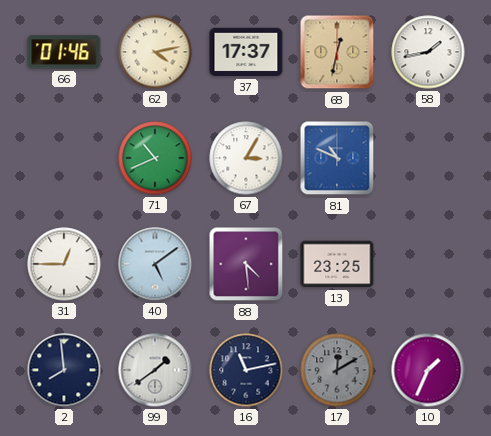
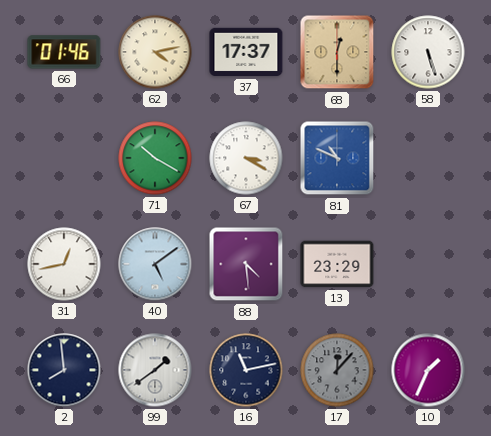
68: 12:32 -> 12:30 (337, 52)
58: 1:43 -> 5:27 (428, 52)
71: 10:41 -> 10:20 (155, 158)
67: 3:05 -> 3:20 (246, 158)
31: 12:45 -> 12:43 (64, 264)
13: 23:25 -> 23:29 (337, 264)
17: 12:10 -> 12:07 (337, 370)
